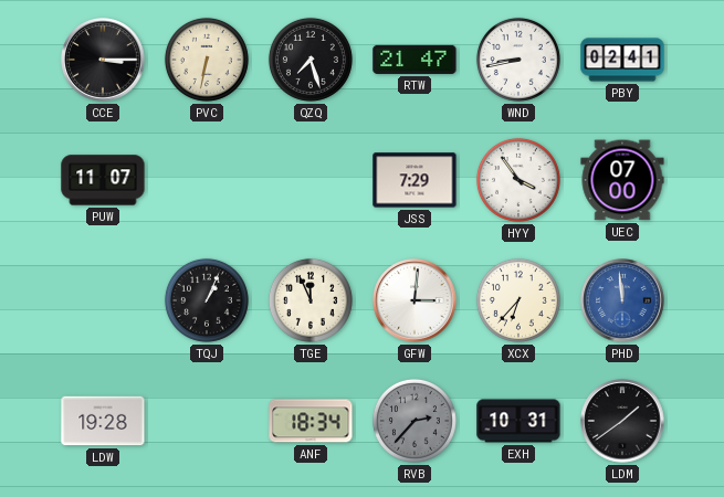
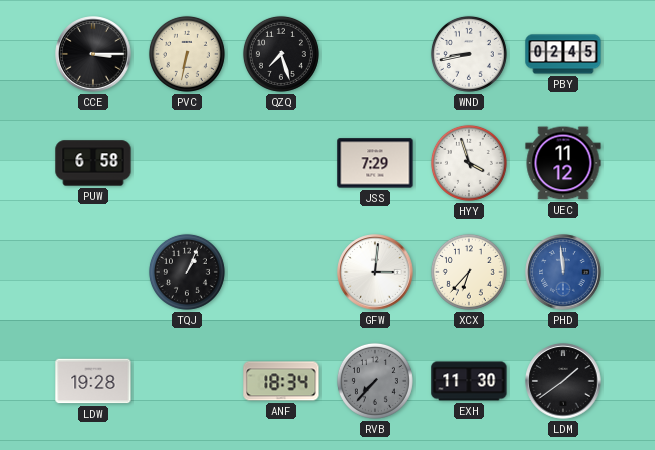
RTW: 21:47 -> none (415, 60)
PBY: 02:41 -> 02:45 (563, 54)
PUW: 11:07 -> 6:58 (93, 163)
HYY: 3:54 -> 3:57 (469, 163)
UEC: 07:00 -> 11:12 (563, 163)
TGE: 11:56 -> none (311, 300)
RVB: 2:37 -> 7:37 (375, 381)
EXH: 10:31 -> 11:30 (469, 381)
